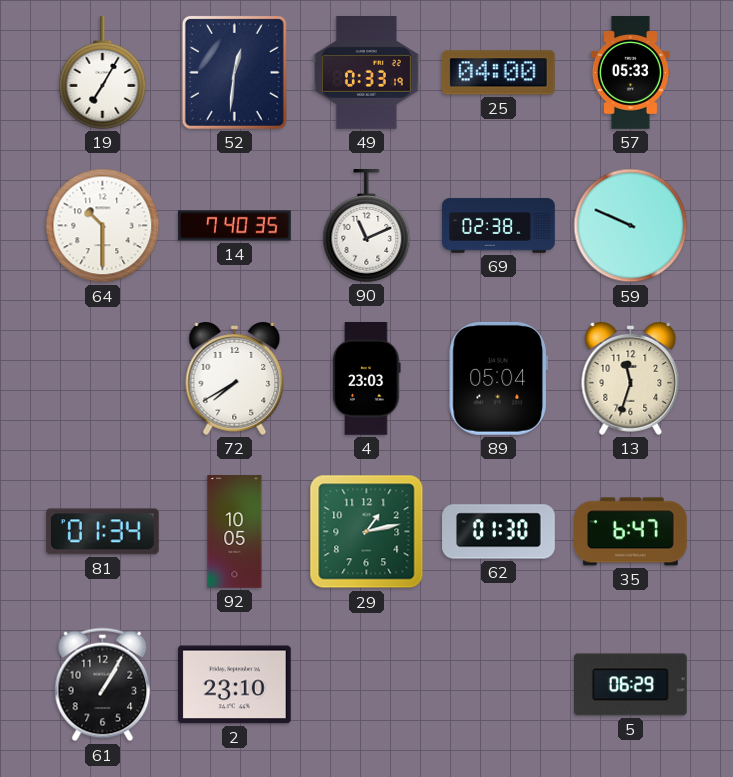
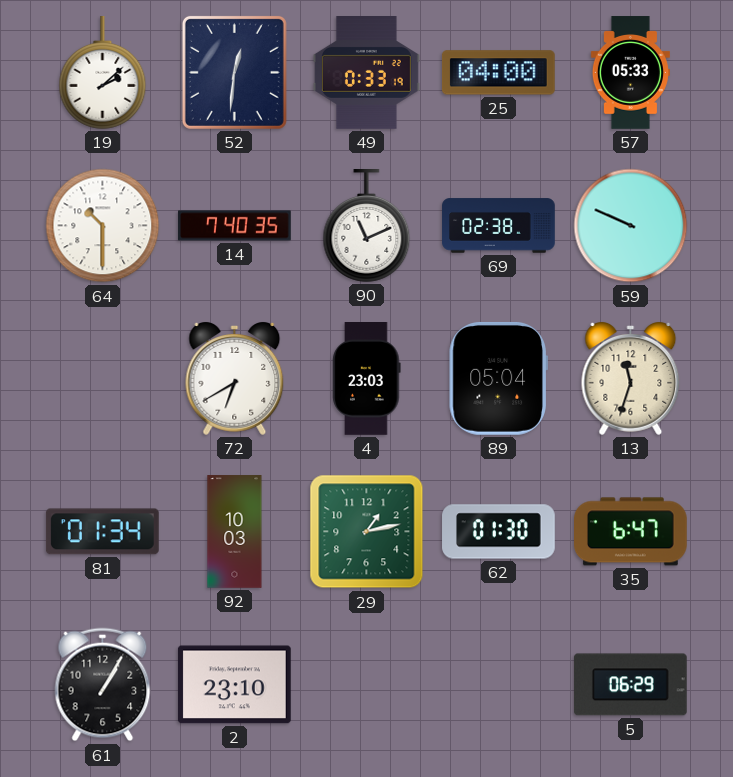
19: 7:05 -> 2:08 (103, 73)
72: 7:40 -> 6:40 (235, 379)
92: 10:05 -> 10:03 (235, 532)
